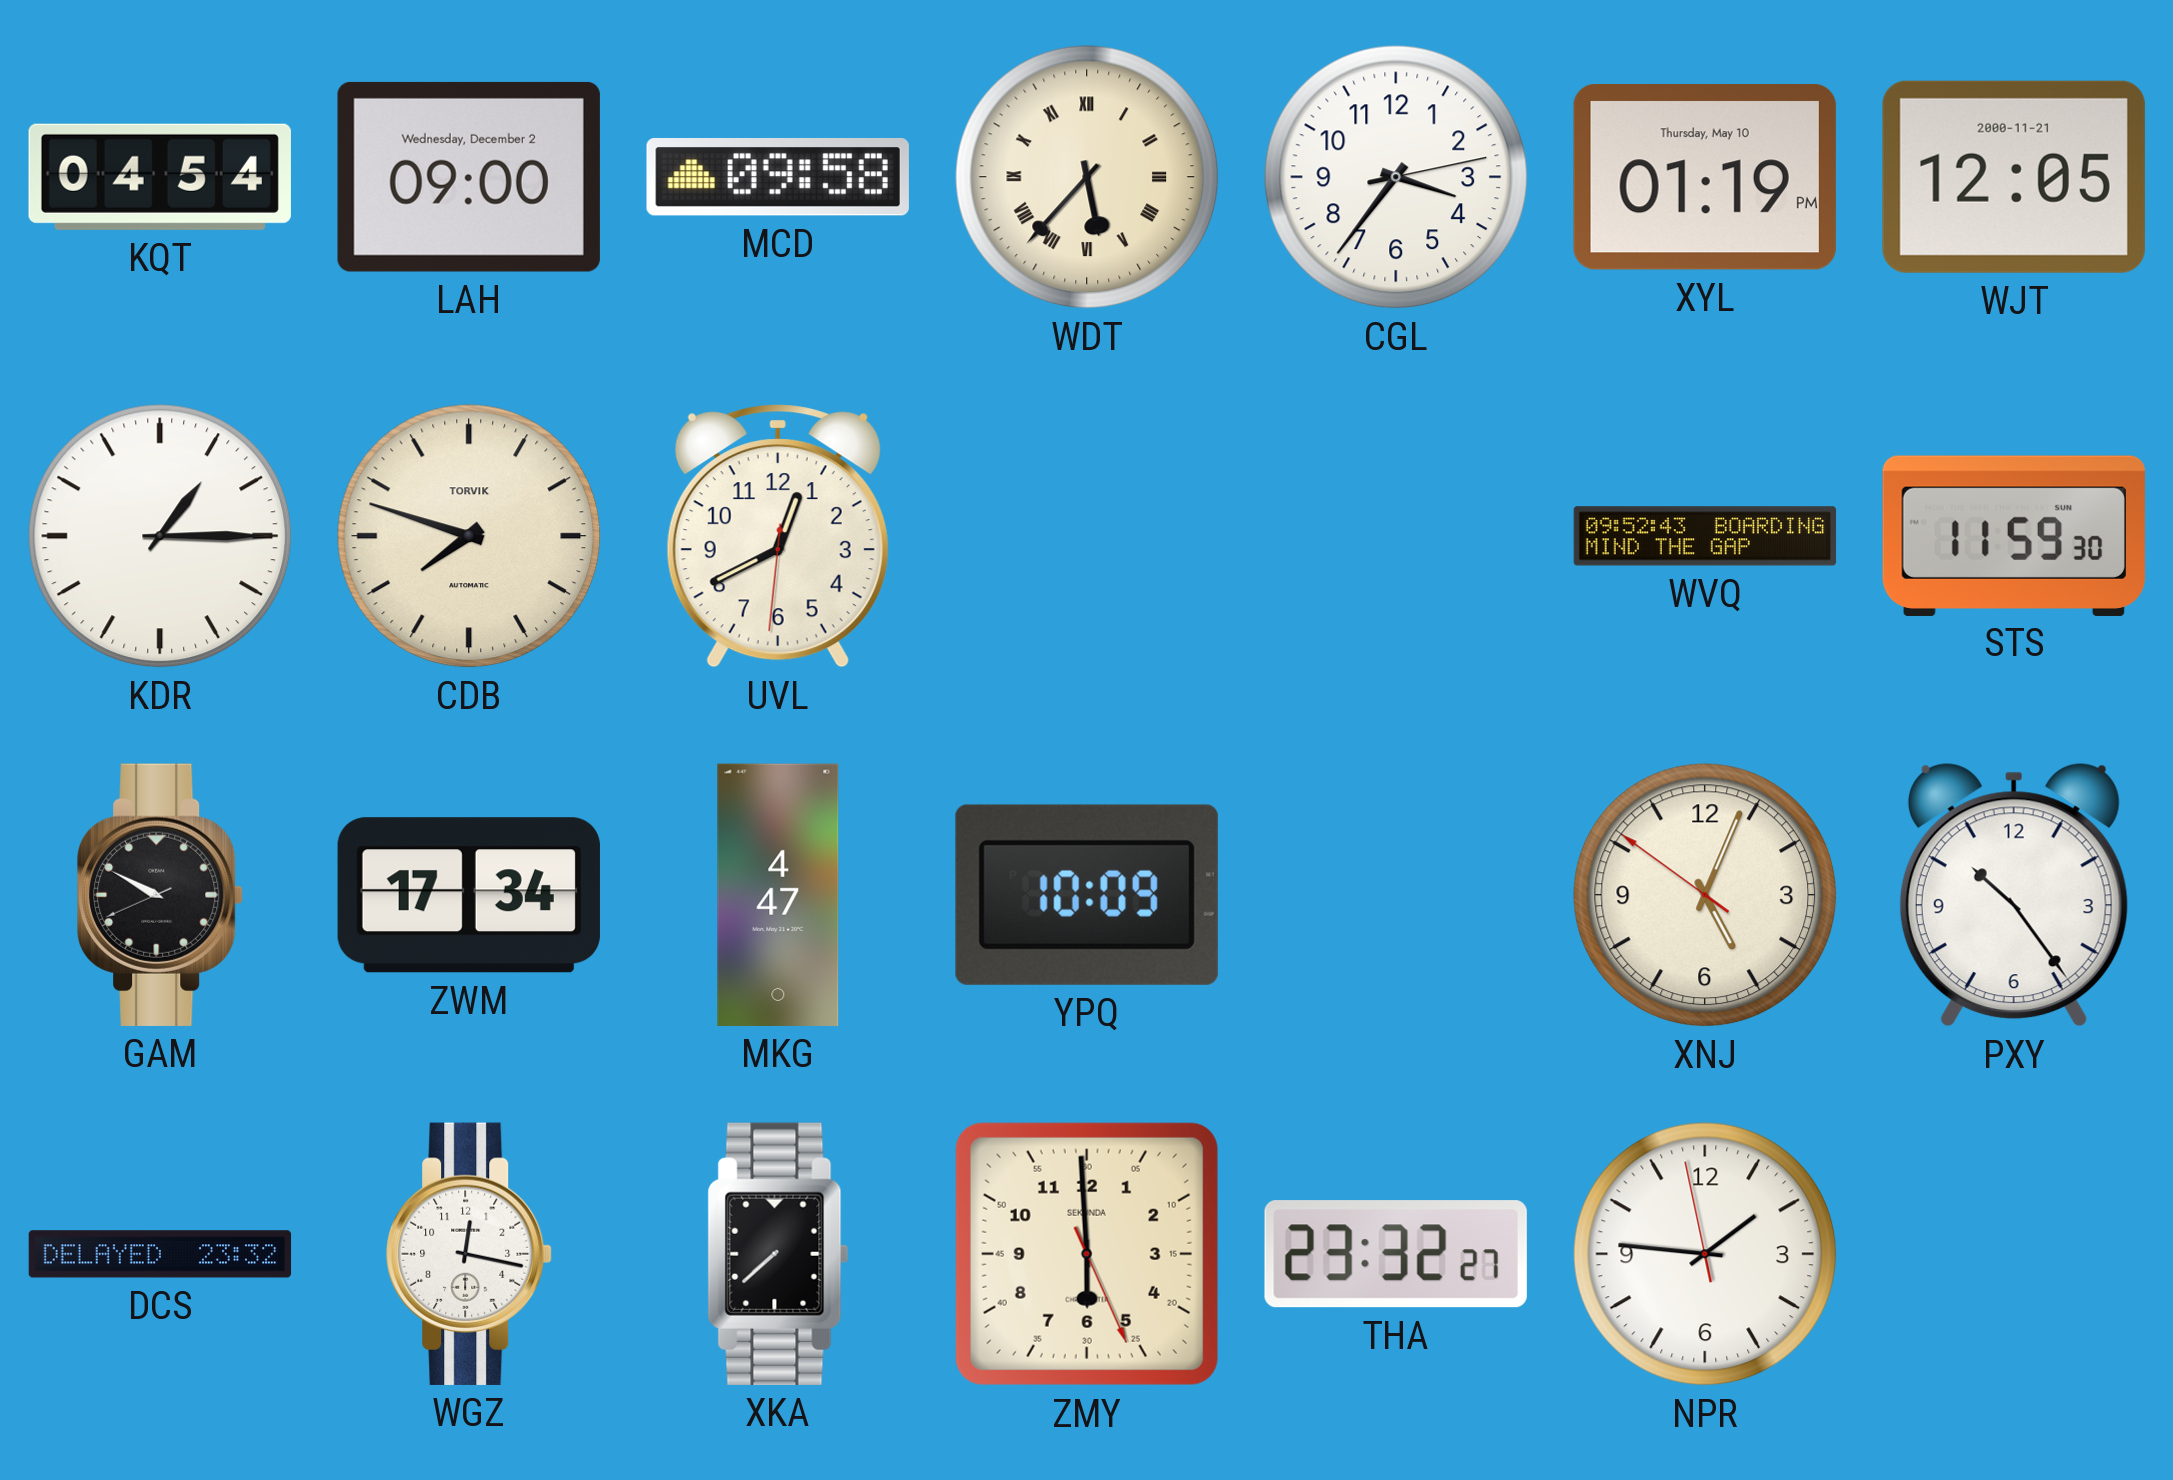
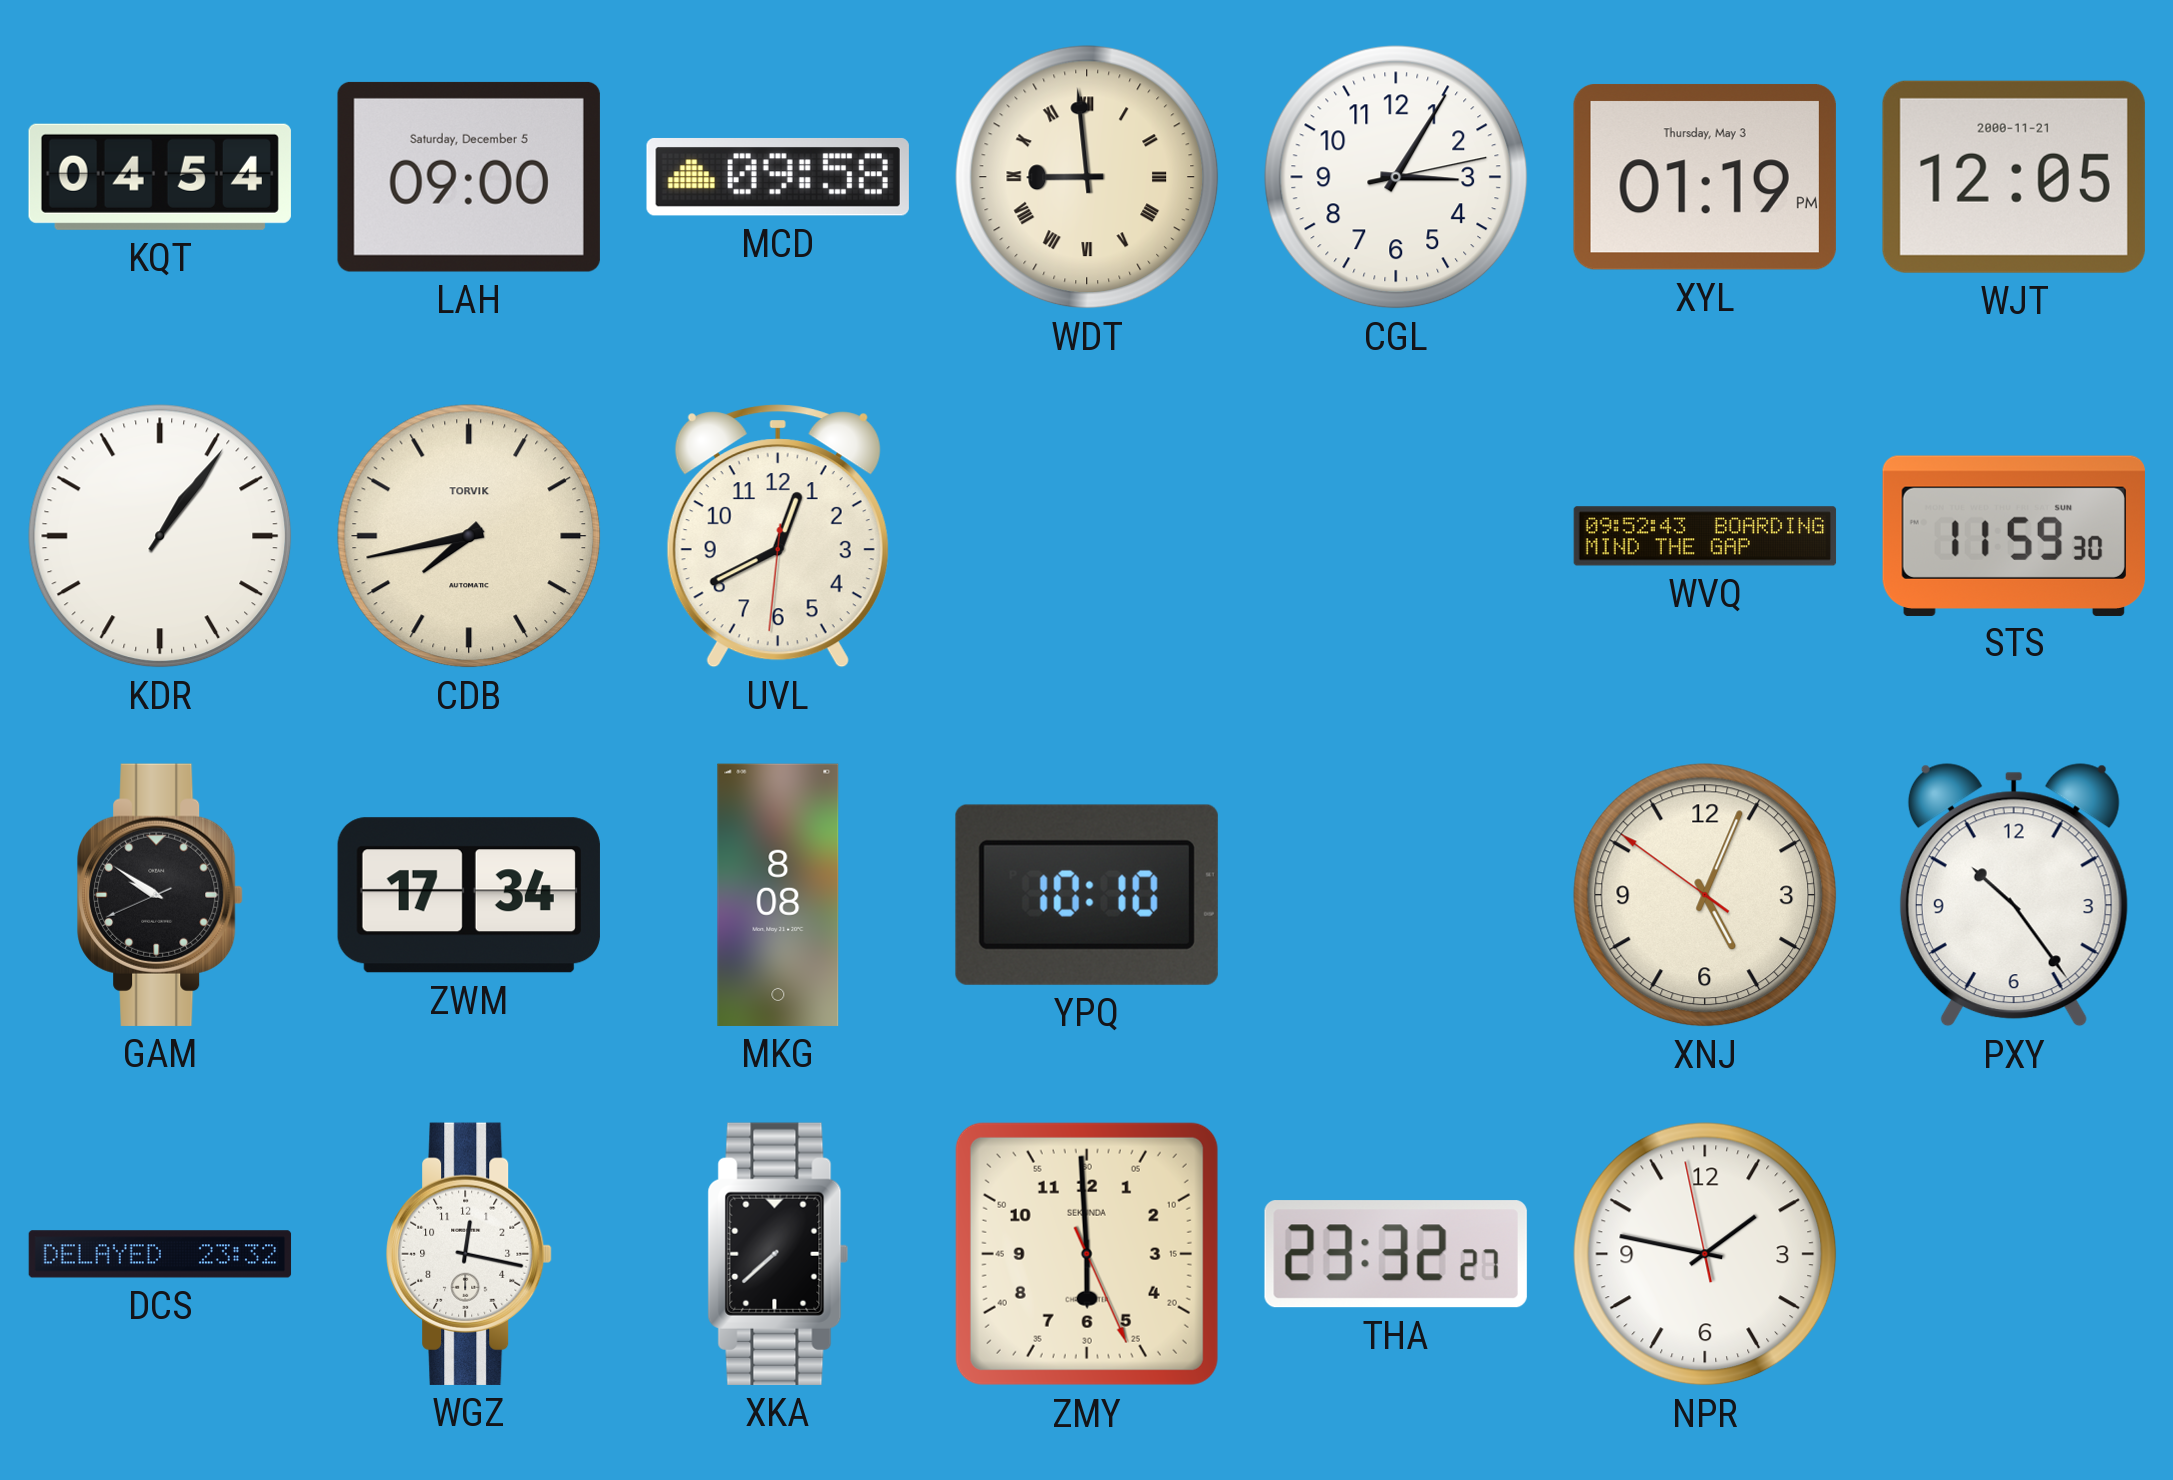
LAH date: Wednesday, December 2 -> Saturday, December 5 (469, 177)
WDT: 5:37 -> 8:59 (1087, 177)
CGL: 3:36 -> 3:05 (1396, 177)
XYL date: Thursday, May 10 -> Thursday, May 3 (1705, 177)
KDR: 1:15 -> 1:06 (160, 536)
CDB: 7:48 -> 7:43 (469, 536)
GAM: 9:49 -> 9:50 (160, 895)
MKG: 4:47 -> 8:08 (778, 895)
YPQ: 10:09 -> 10:10 (1087, 895)
NPR: 1:45 -> 1:46 (1705, 1254)
